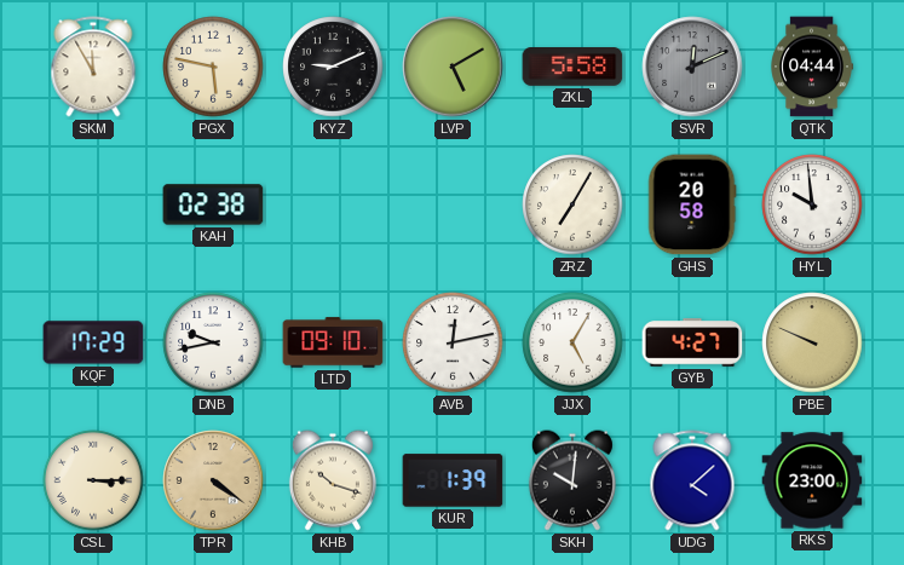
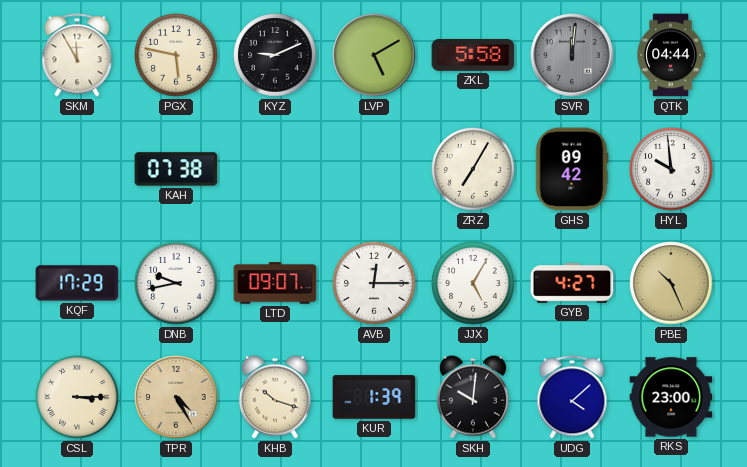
SVR: 12:11 -> 12:01 (572, 55)
KAH: 02:38 -> 07:38 (176, 169)
GHS: 20:58 -> 09:42 (572, 169)
LTD: 09:10 -> 09:07 (275, 283)
AVB: 12:13 -> 12:15 (374, 283)
PBE: 9:49 -> 10:26 (671, 283)
TPR: 4:21 -> 4:25 (176, 397)
